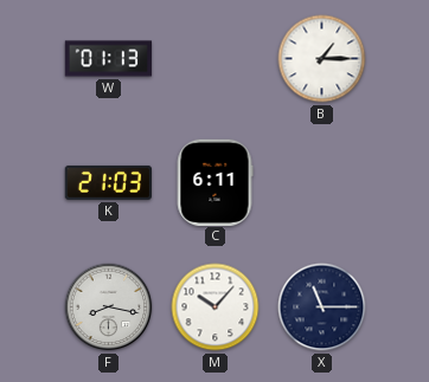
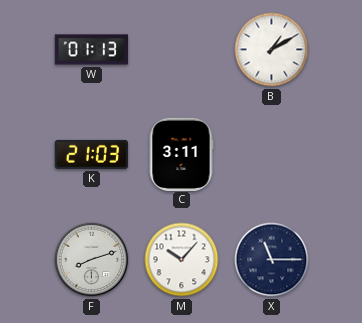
B: 1:15 -> 1:10 (272, 50)
C: 6:11 -> 3:11 (181, 154)
F: 8:17 -> 8:12 (92, 260)
